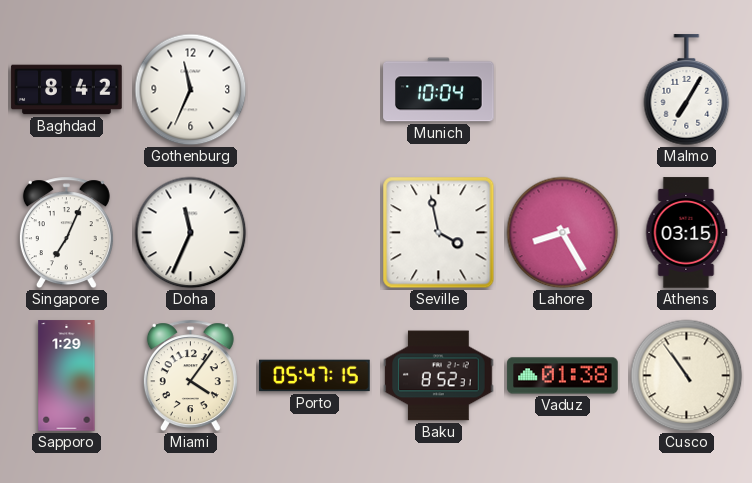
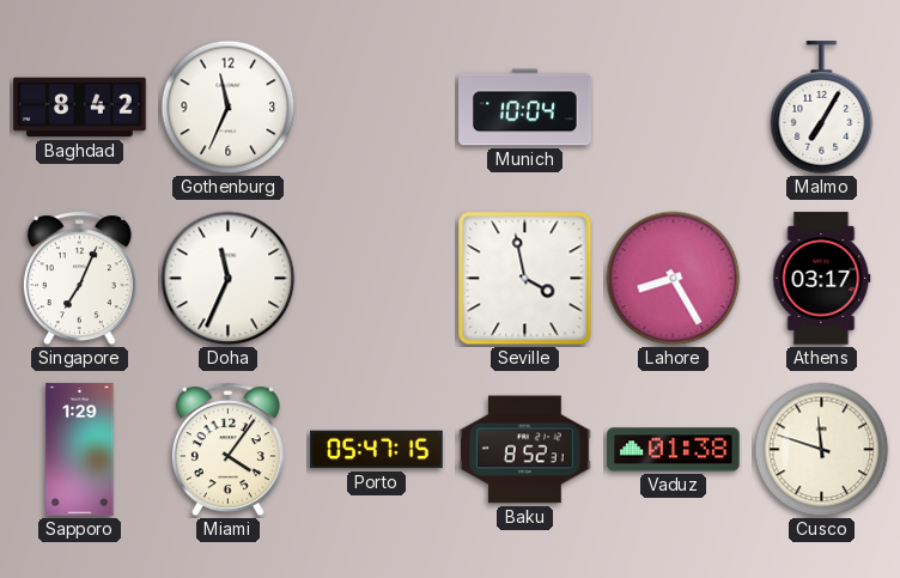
Athens: 03:15 -> 03:17 (822, 279)
Cusco: 10:54 -> 11:48 (822, 450)
